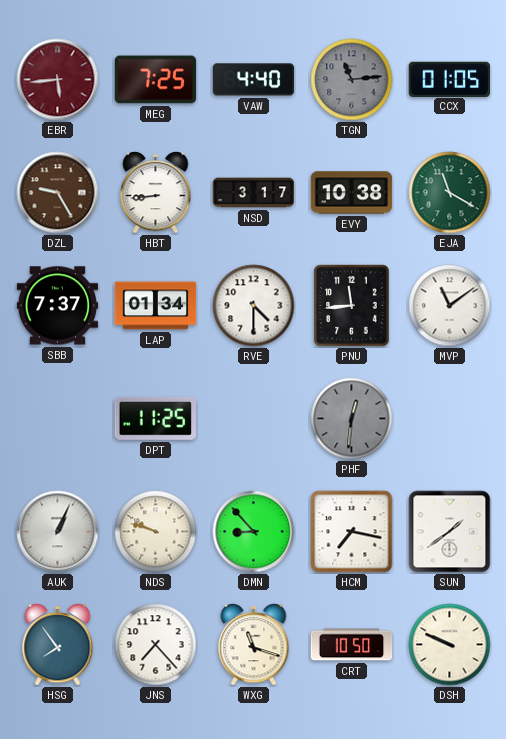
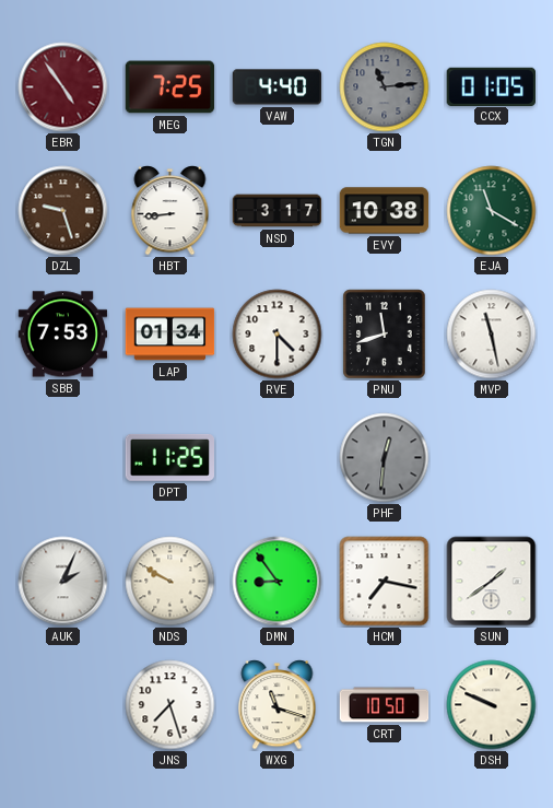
EBR: 5:44 -> 4:54 (63, 87)
DZL: 9:25 -> 9:27 (63, 211)
SBB: 7:37 -> 7:53 (63, 335)
PNU: 11:44 -> 11:42 (385, 335)
MVP: 11:09 -> 11:28 (492, 335)
AUK: 1:04 -> 2:04 (63, 582)
NDS: 9:48 -> 9:50 (170, 582)
DMN: 8:53 -> 8:54 (278, 582)
HSG: 7:54 -> none (58, 645)
JNS: 7:23 -> 7:27 (170, 705)
